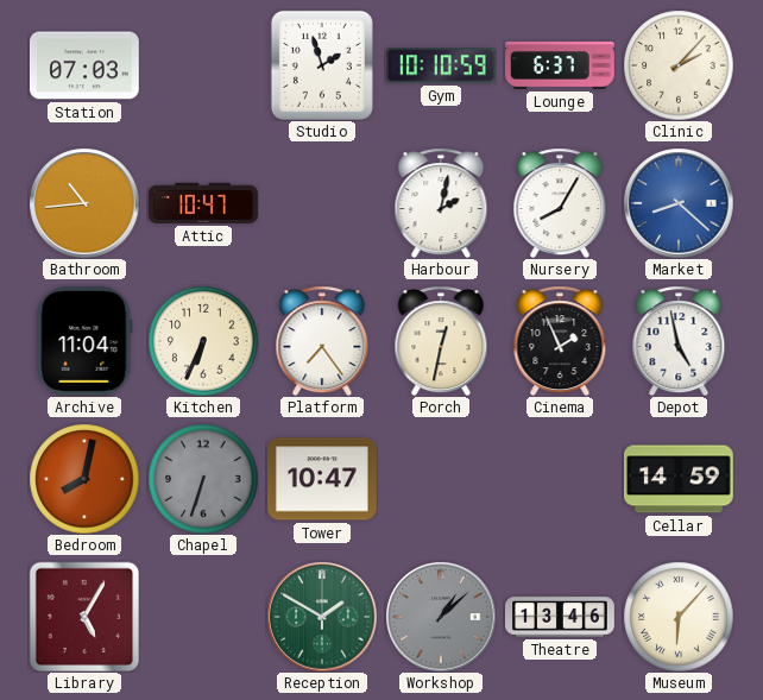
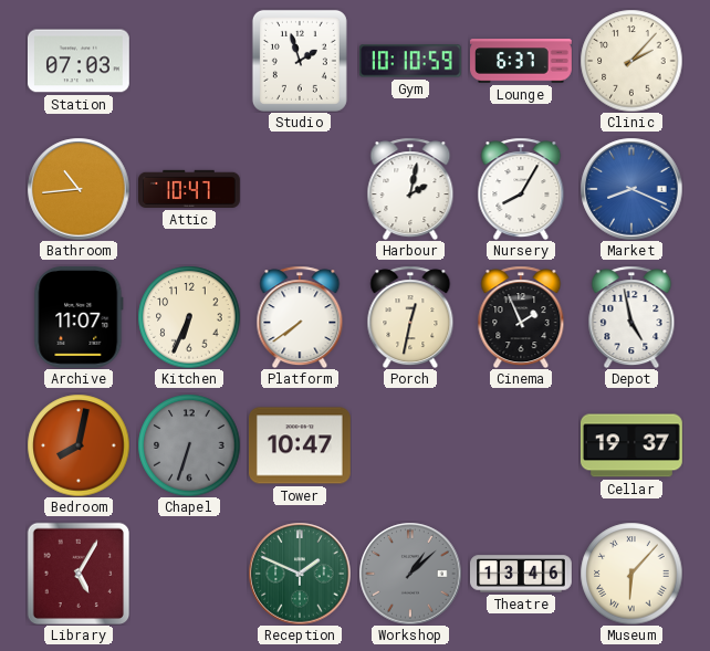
Market: 8:22 -> 8:19 (631, 189)
Archive: 11:04 -> 11:07 (79, 317)
Platform: 7:24 -> 7:39 (300, 317)
Cellar: 14:59 -> 19:37 (631, 445)
Reception: 1:50 -> 1:49 (300, 574)
